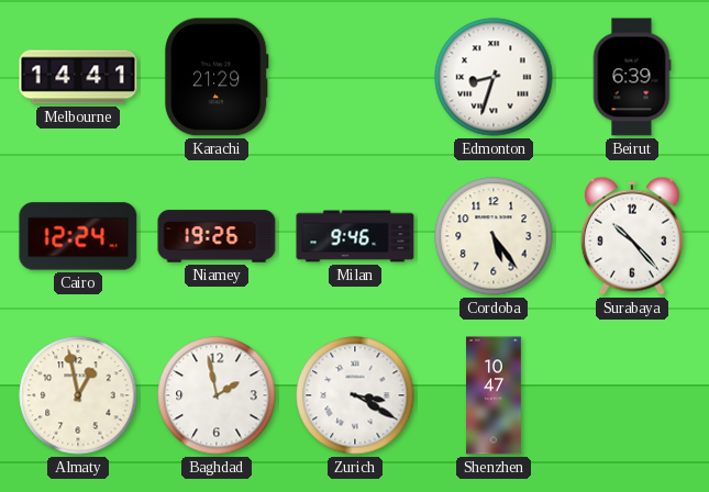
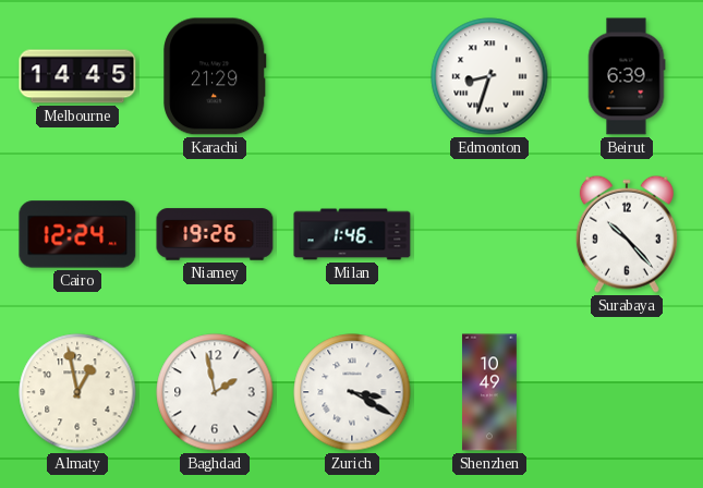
Melbourne: 14:41 -> 14:45 (77, 76)
Milan: 9:46 -> 1:46 (352, 234)
Cordoba: 5:24 -> none (494, 236)
Shenzhen: 10:47 -> 10:49 (490, 392)
